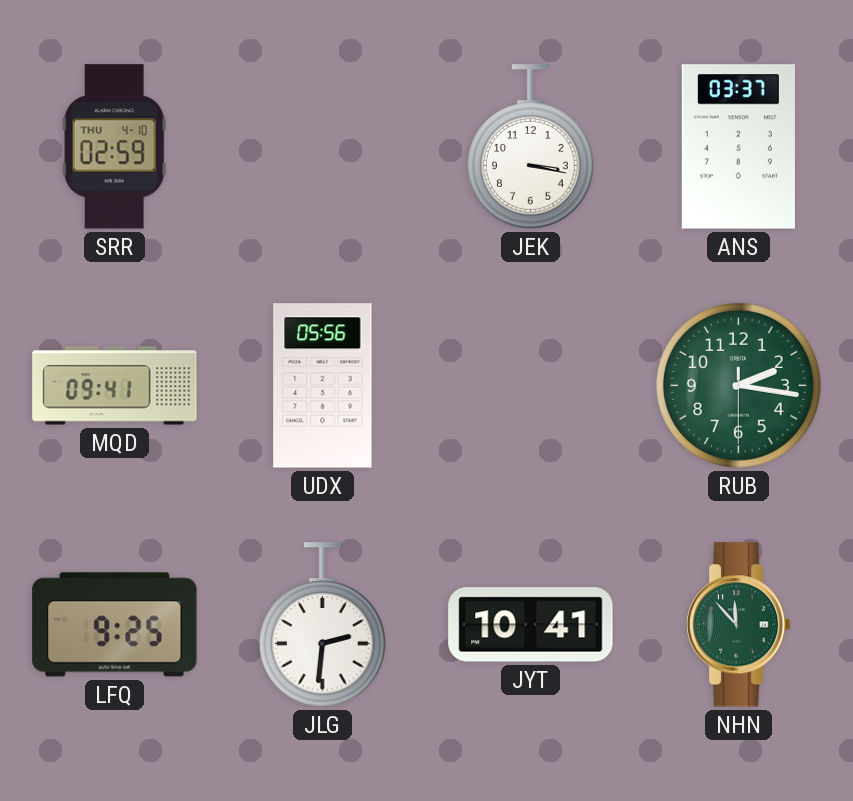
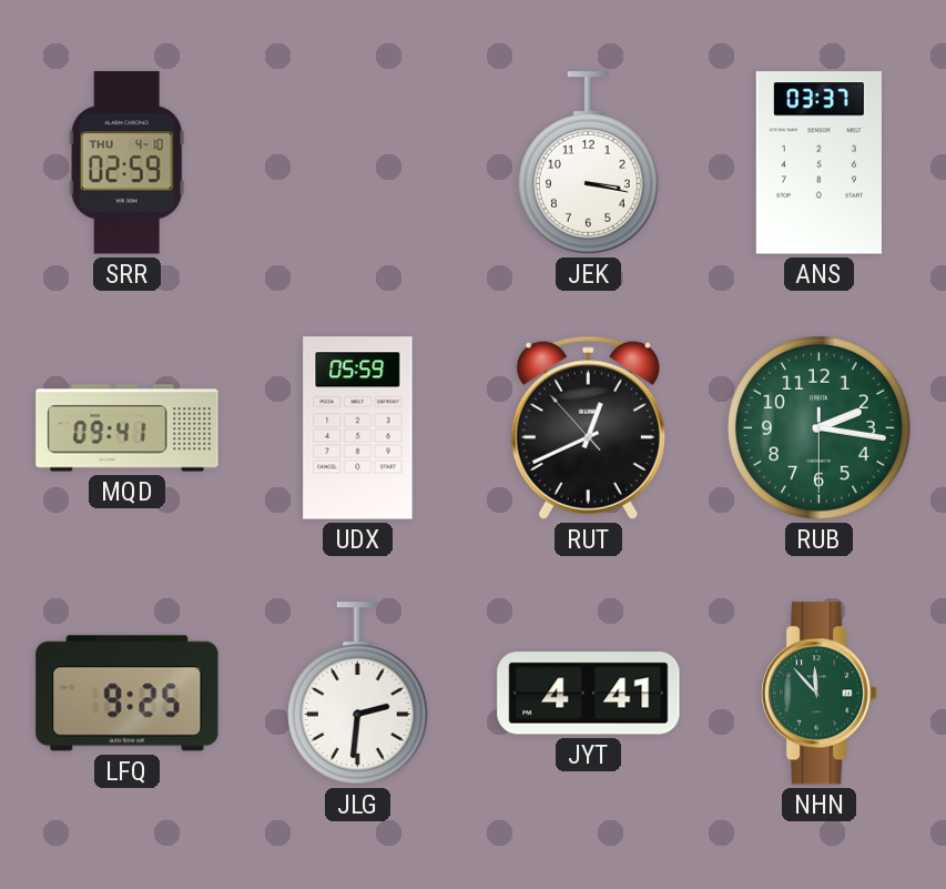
UDX: 05:56 -> 05:59 (358, 428)
RUT: none -> 12:40 (588, 427)
JYT: 10:41 -> 4:41 (589, 694)
